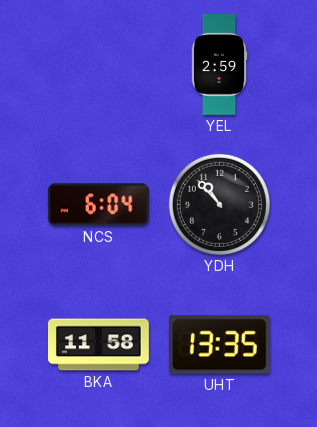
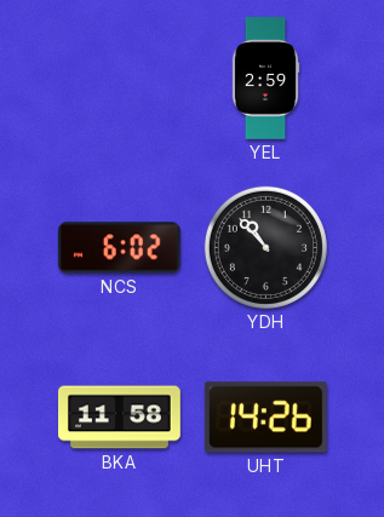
NCS: 6:04 -> 6:02 (119, 248)
UHT: 13:35 -> 14:26 (265, 418)
